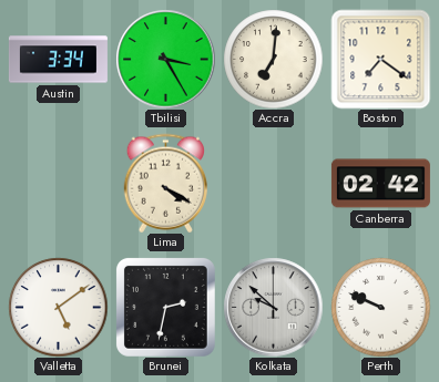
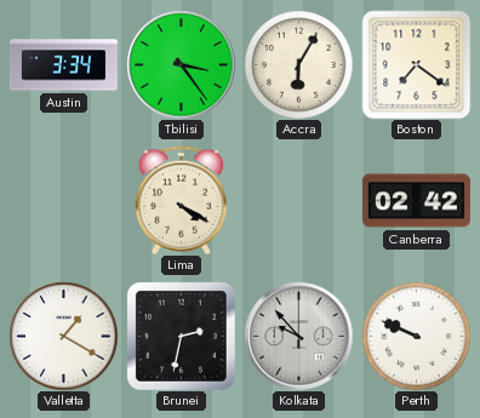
Tbilisi: 3:25 -> 3:24 (181, 64)
Accra: 7:01 -> 6:05 (298, 64)
Valletta: 5:09 -> 1:20 (63, 336)
Kolkata: 9:52 -> 9:53 (298, 336)
